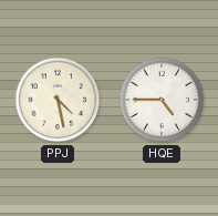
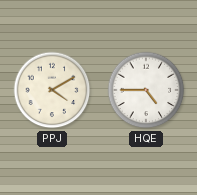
PPJ: 4:28 -> 4:10 (52, 90)
